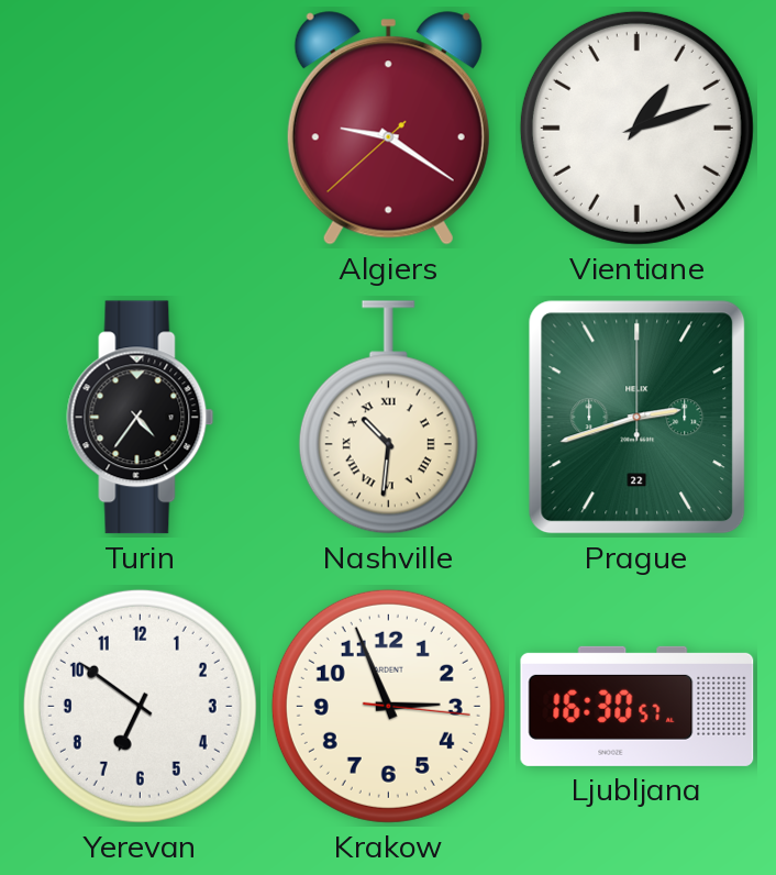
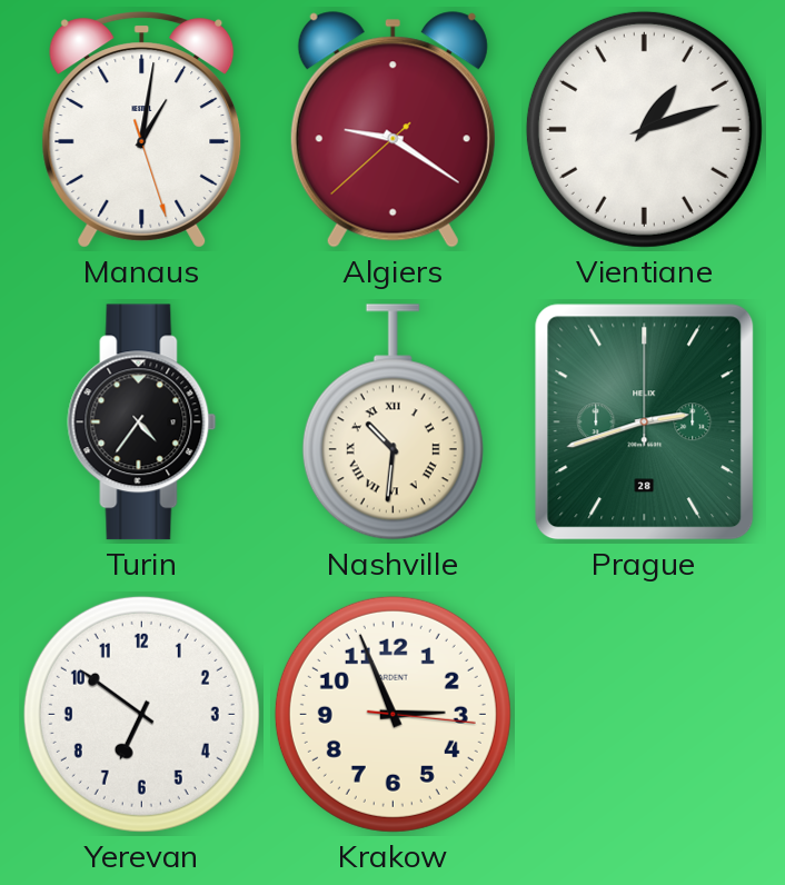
Manaus: none -> 1:01 (142, 130)
Prague date: 22 -> 28 (645, 422)
Ljubljana: 16:30 -> none (638, 706)
